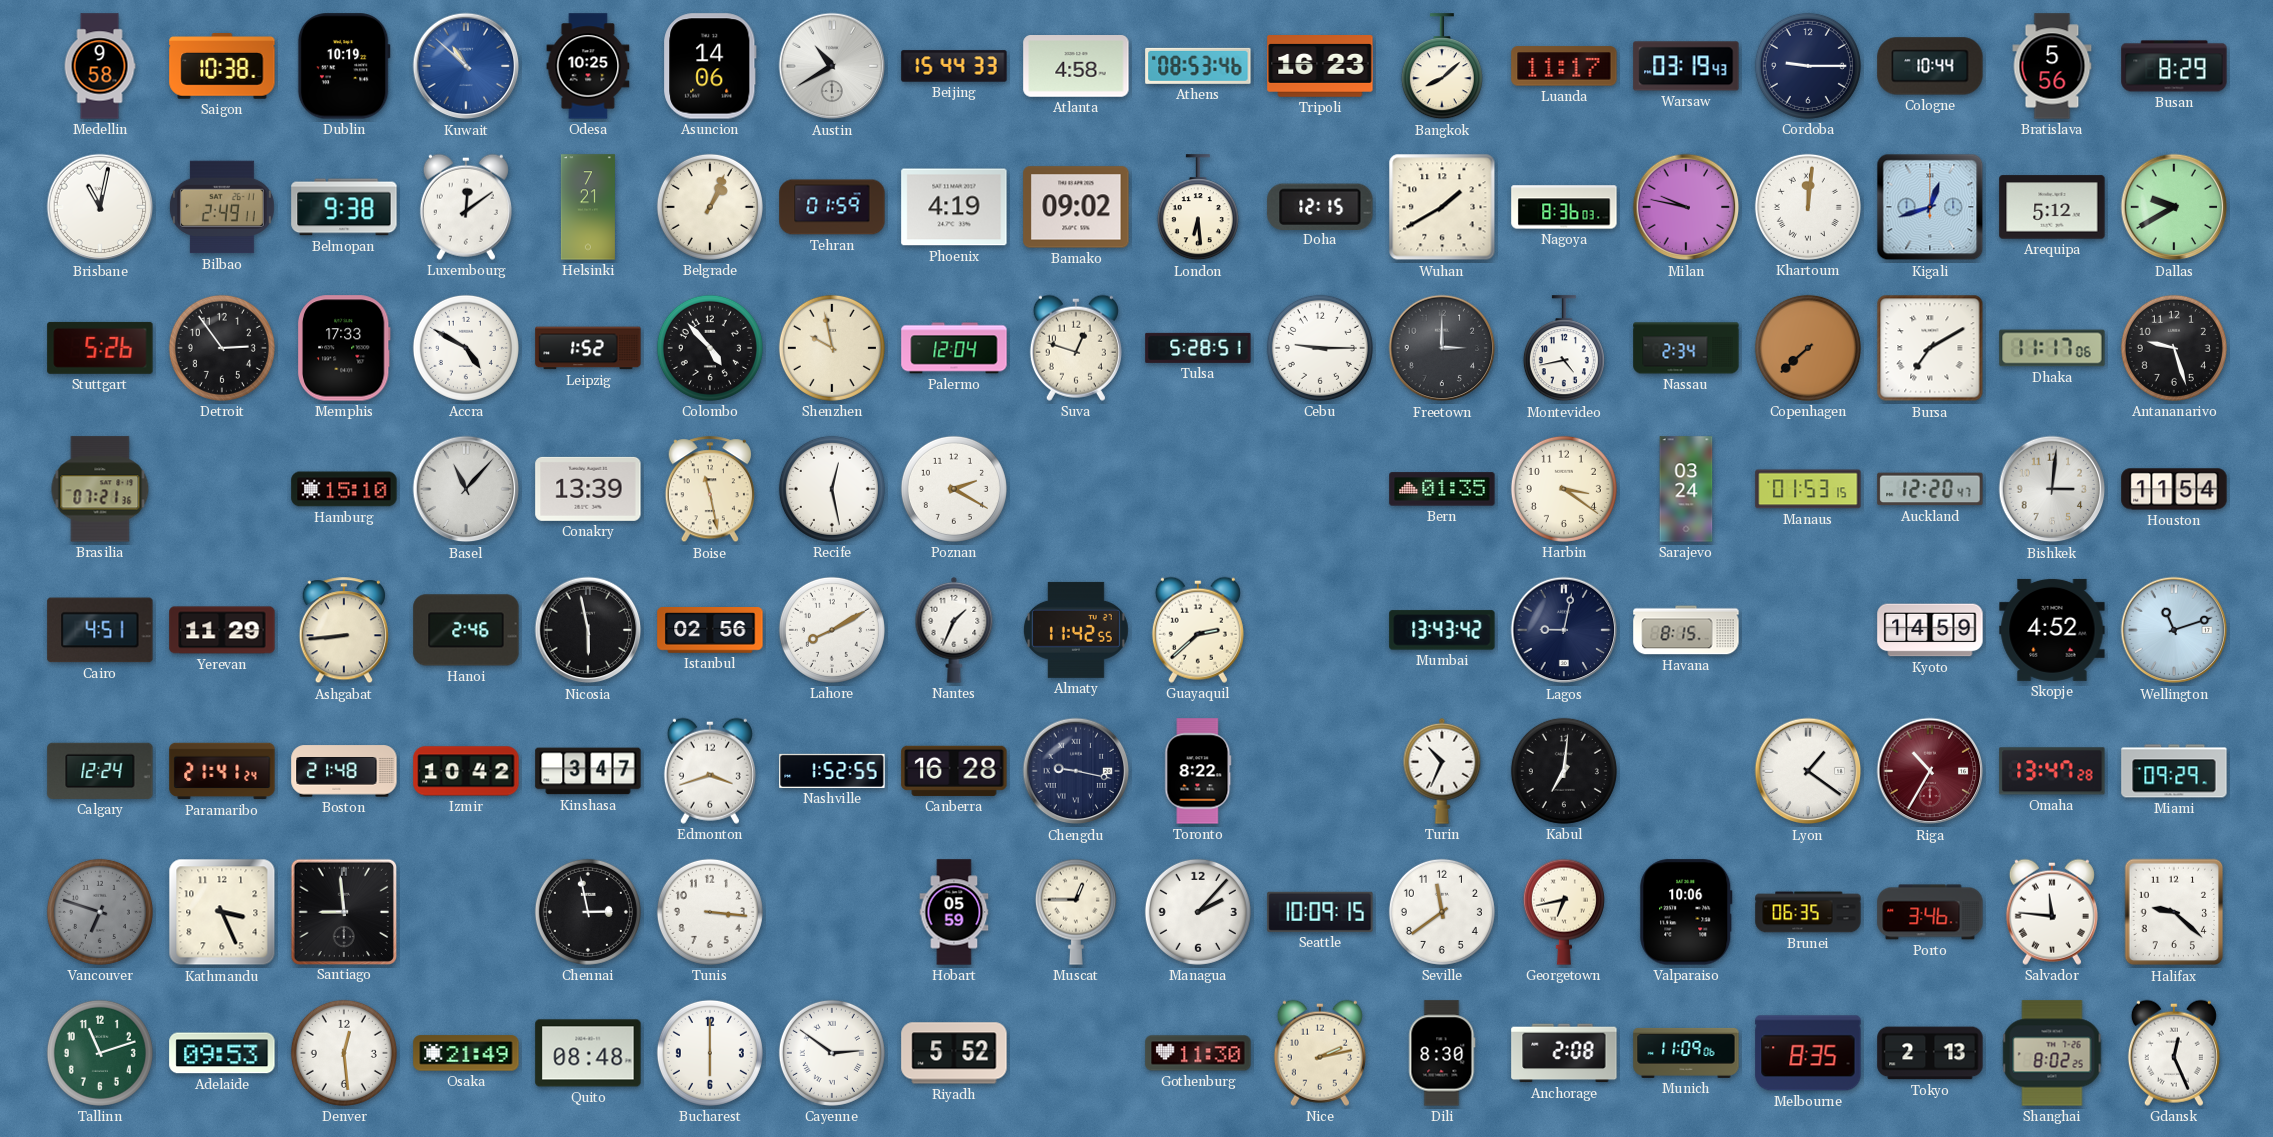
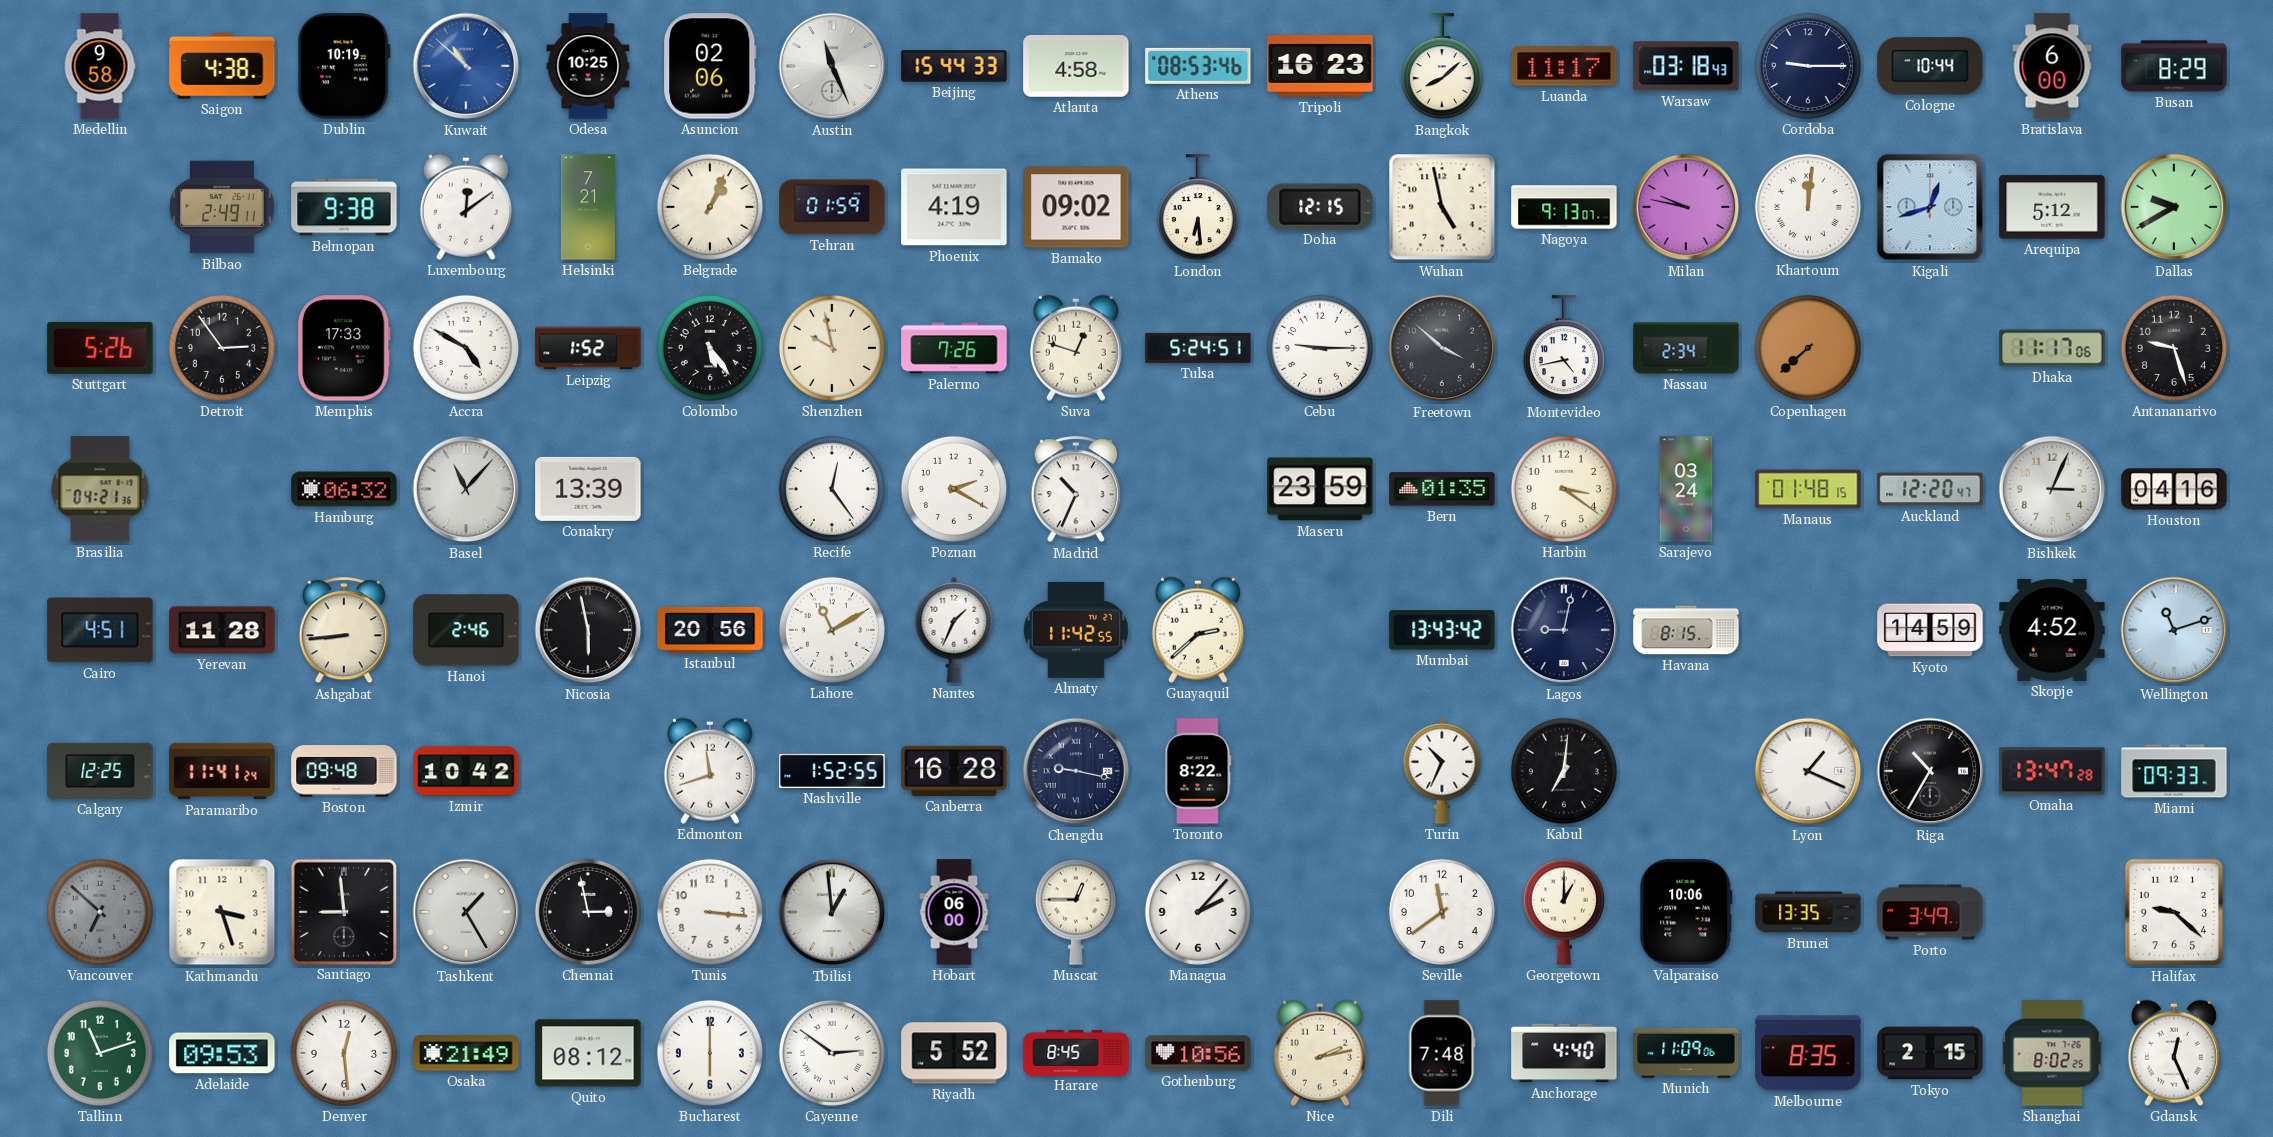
Saigon: 10:38 -> 4:38 (222, 66)
Asuncion: 14:06 -> 02:06 (710, 66)
Austin: 10:40 -> 11:26 (832, 66)
Warsaw: 03:19 -> 03:18 (1686, 66)
Bratislava: 5:56 -> 6:00 (2052, 66)
Brisbane: 11:02 -> none (100, 207)
Wuhan: 1:40 -> 4:58 (1442, 207)
Nagoya: 8:36 -> 9:13 (1564, 207)
Colombo: 4:53 -> 5:24 (710, 348)
Palermo: 12:04 -> 7:26 (954, 348)
Tulsa: 5:28 -> 5:24 (1198, 348)
Freetown: 3:00 -> 3:52 (1442, 348)
Bursa: 7:10 -> none (1930, 348)
Brasilia: 07:21 -> 04:21 (100, 489)
Hamburg: 15:10 -> 06:32 (344, 489)
Boise: 11:28 -> none (710, 490)
Recife: 12:28 -> 12:24 (832, 489)
Madrid: none -> 10:34 (1076, 490)
Maseru: none -> 23:59 (1320, 489)
Manaus: 01:53 -> 01:48 (1808, 489)
Bishkek: 3:01 -> 3:04 (2052, 489)
Houston: 11:54 -> 04:16 (2174, 489)
Yerevan: 11:29 -> 11:28 (222, 630)
Istanbul: 02:56 -> 20:56 (710, 631)
Lahore: 8:10 -> 11:10 (832, 630)
Calgary: 12:24 -> 12:25 (100, 771)
Paramaribo: 21:41 -> 11:41 (222, 771)
Boston: 21:48 -> 09:48 (344, 771)
Kinshasa: 3:47 -> none (588, 771)
Edmonton: 3:42 -> 11:42 (710, 771)
Lyon: 1:21 -> 1:19 (1808, 771)
Riga dial: burgundy -> black (1930, 771)
Miami: 09:29 -> 09:33 (2174, 771)
Vancouver: 6:48 -> 6:52 (100, 912)
Kathmandu: 3:26 -> 3:27 (222, 912)
Tashkent: none -> 1:25 (466, 912)
Tbilisi: none -> 12:59 (832, 912)
Hobart: 05:59 -> 06:00 (954, 912)
Seattle: 10:09 -> none (1320, 912)
Georgetown: 6:43 -> 1:00 (1564, 912)
Brunei: 06:35 -> 13:35 (1808, 912)
Porto: 3:46 -> 3:49 (1930, 912)
Salvador: 11:46 -> none (2052, 912)
Quito: 08:48 -> 08:12 (588, 1053)
Harare: none -> 8:45 (1076, 1052)
Gothenburg: 11:30 -> 10:56 (1198, 1053)
Dili: 8:30 -> 7:48 (1442, 1053)
Anchorage: 2:08 -> 4:40 (1564, 1053)
Tokyo: 2:13 -> 2:15 (1930, 1053)
